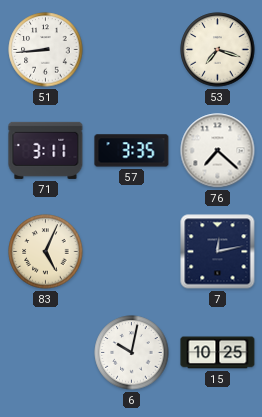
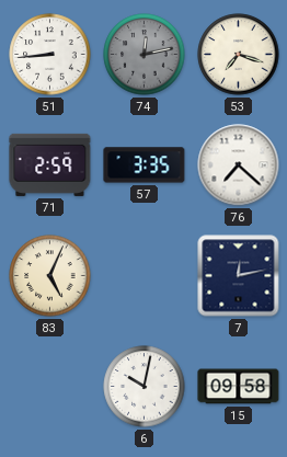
74: none -> 12:13 (145, 55)
71: 3:11 -> 2:59 (50, 164)
15: 10:25 -> 09:58 (239, 387)
